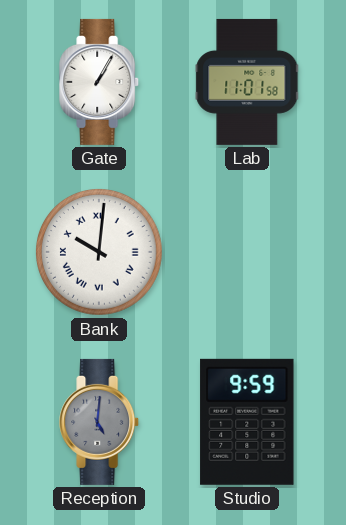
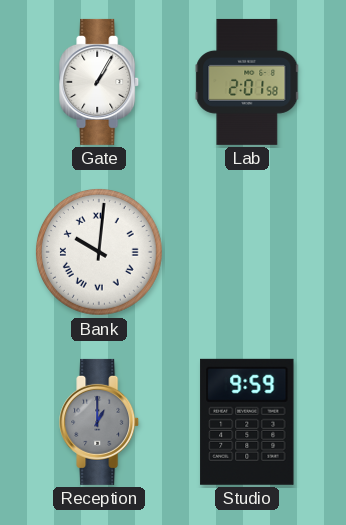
Lab: 11:01 -> 2:01 (247, 82)
Reception: 5:01 -> 1:00 (100, 422)
